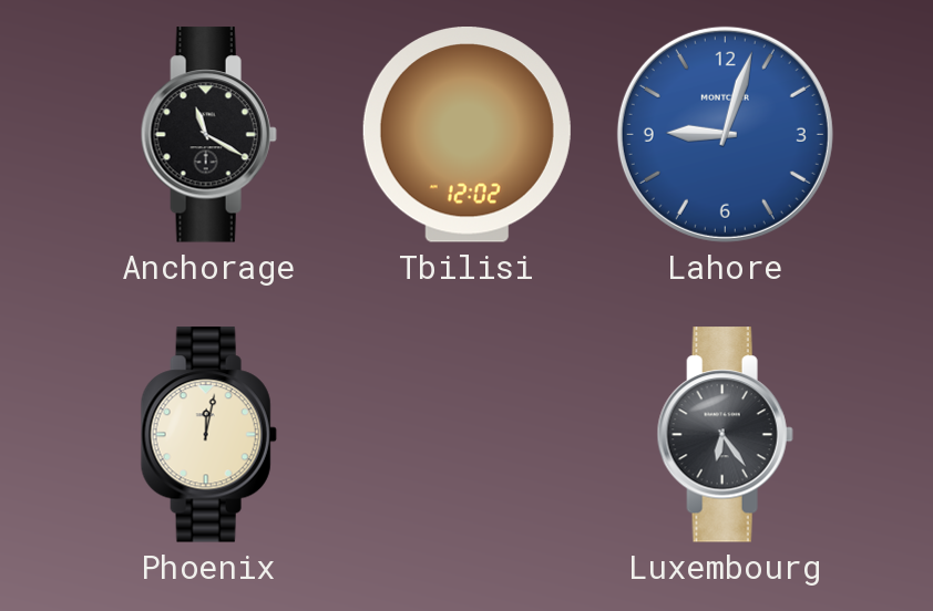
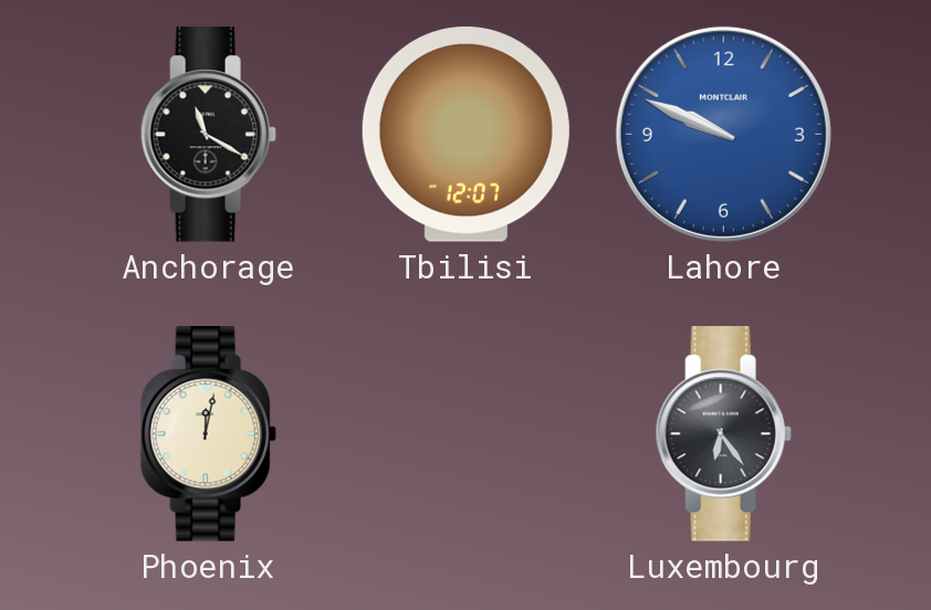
Tbilisi: 12:02 -> 12:07 (465, 135)
Lahore: 9:03 -> 9:49 (723, 134)
